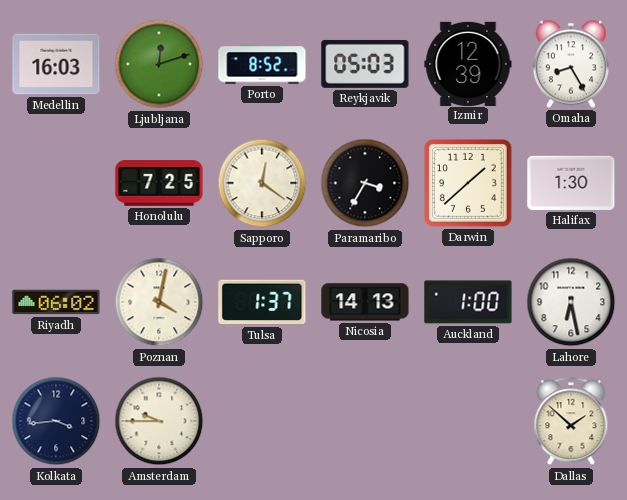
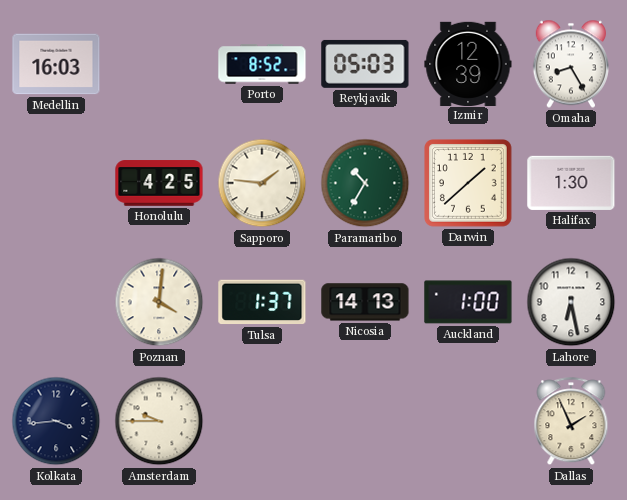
Ljubljana: 12:12 -> none (159, 64)
Honolulu: 7:25 -> 4:25 (159, 183)
Sapporo: 12:21 -> 1:46 (262, 183)
Paramaribo: 3:35 -> 10:35 (365, 183)
Paramaribo dial: black -> green (365, 183)
Riyadh: 06:02 -> none (56, 302)
Poznan: 4:02 -> 4:01 (159, 302)
Dallas: 1:52 -> 1:56 (571, 422)
